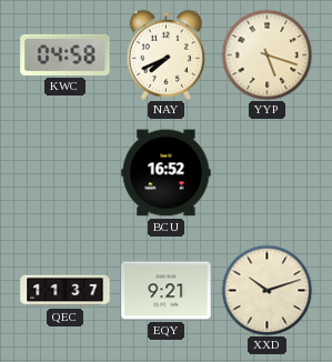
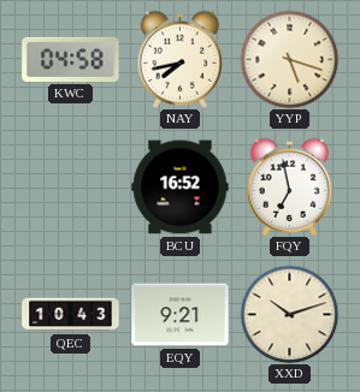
NAY: 7:41 -> 7:43 (181, 59)
FQY: none -> 6:58 (290, 186)
QEC: 11:37 -> 10:43 (71, 315)
